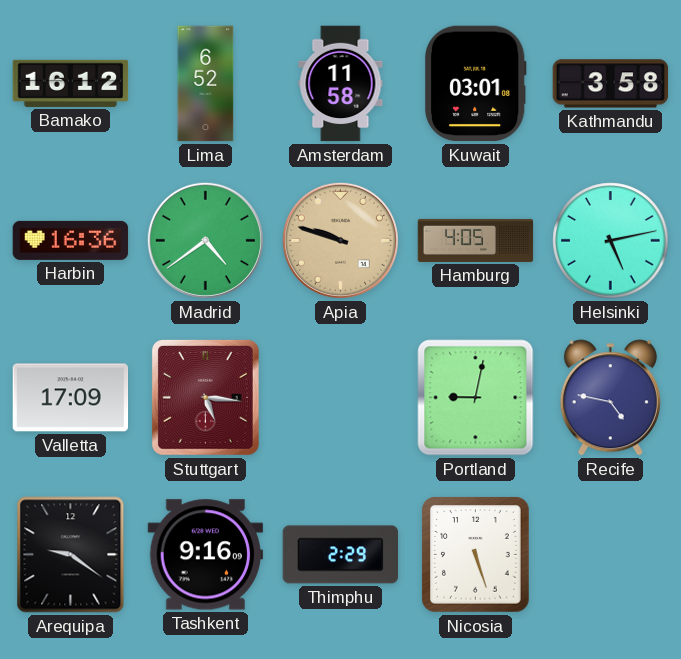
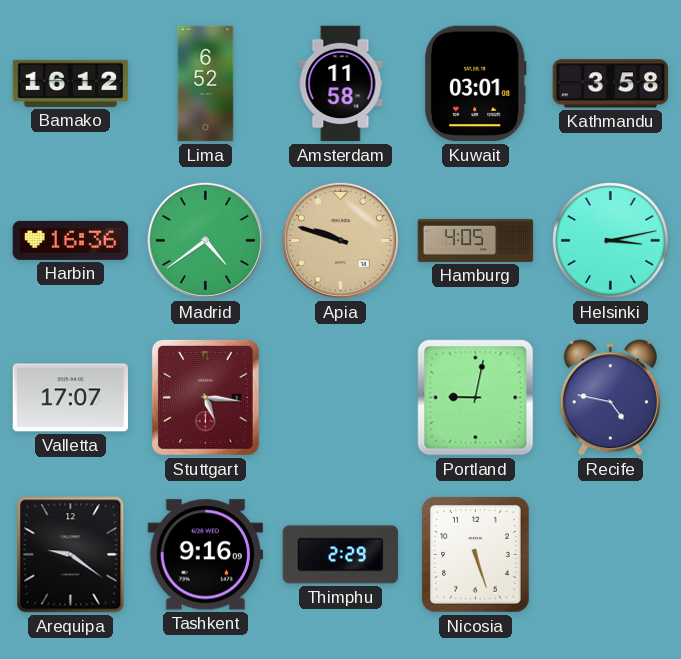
Helsinki: 5:13 -> 3:13 (611, 241)
Valletta: 17:09 -> 17:07 (71, 398)
